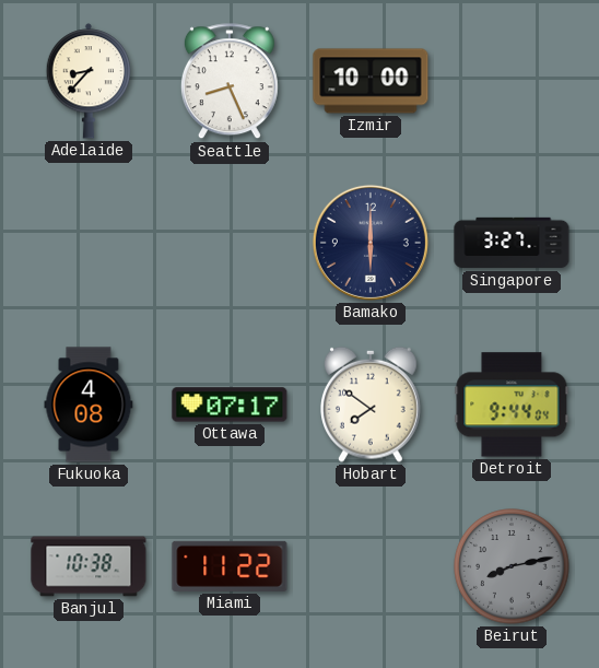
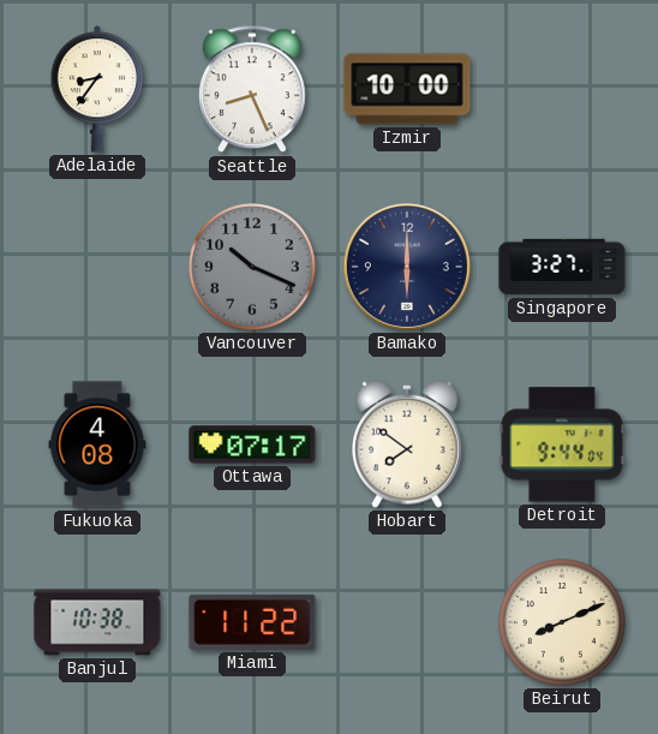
Adelaide: 8:37 -> 8:36 (97, 89)
Vancouver: none -> 10:19 (252, 267)
Beirut: 8:13 -> 8:11 (562, 622)
Beirut dial: grey -> cream (562, 622)
